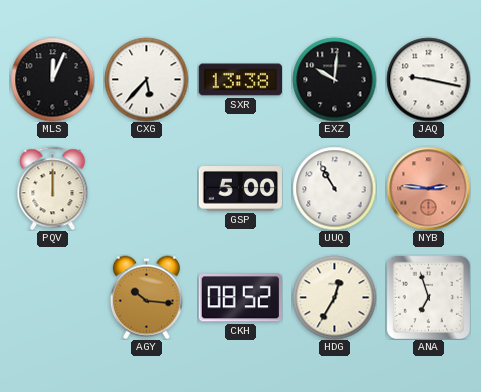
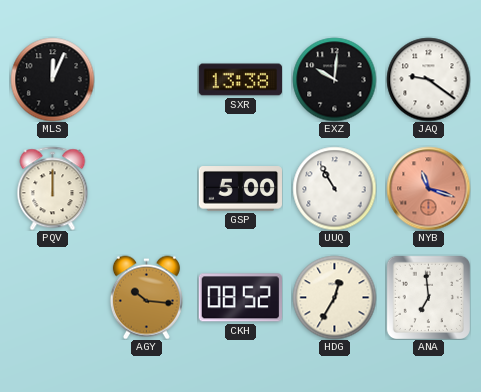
CXG: 5:37 -> none (146, 79)
JAQ: 9:17 -> 9:21 (428, 79)
NYB: 2:46 -> 11:18 (428, 188)
ANA: 6:57 -> 6:59 (428, 297)
